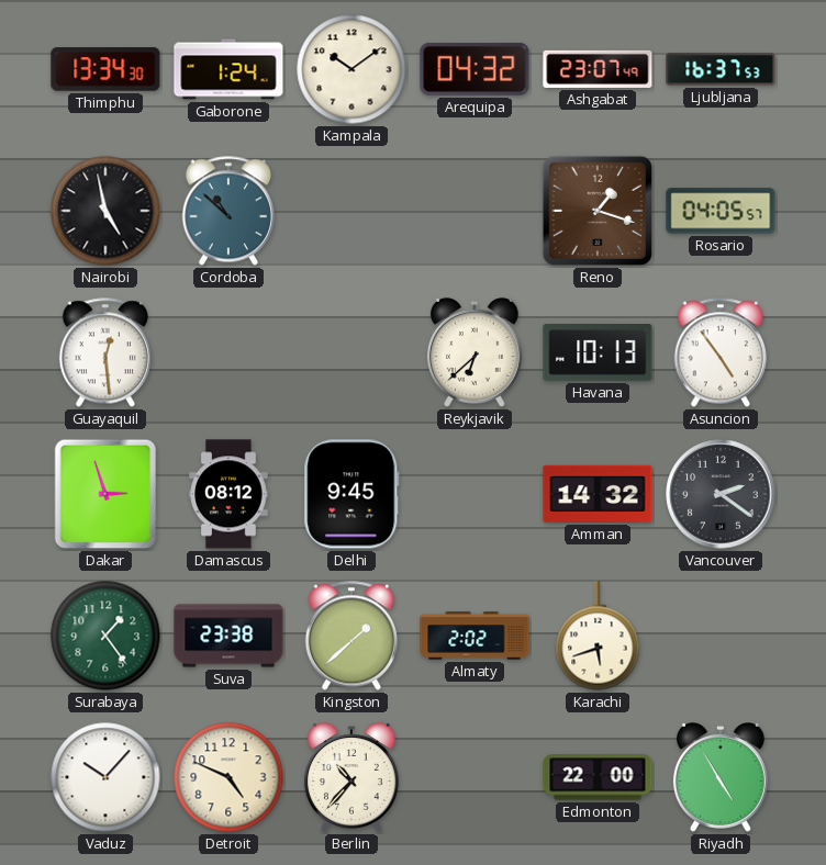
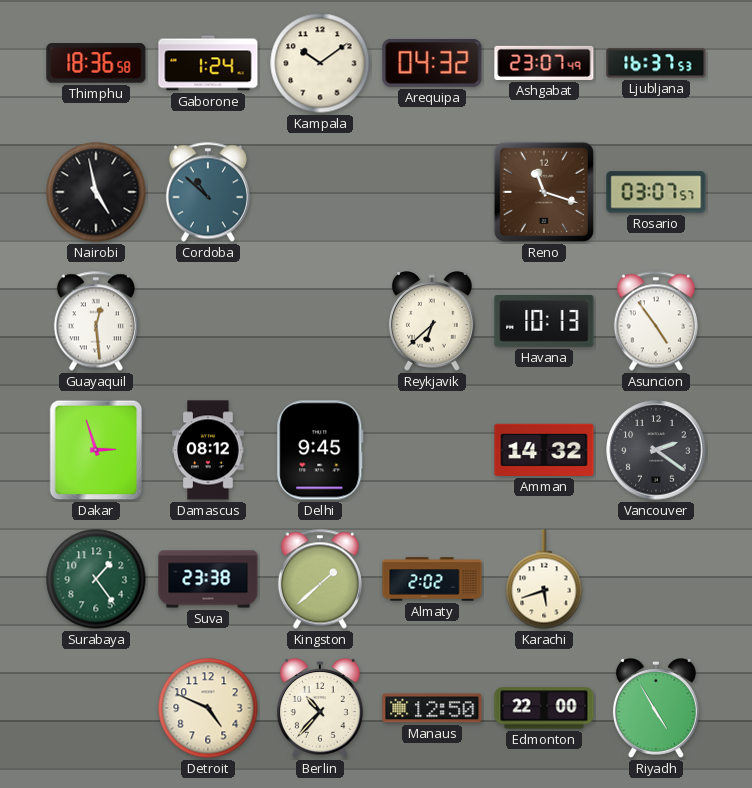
Thimphu: 13:34 -> 18:36 (96, 63)
Reno: 1:18 -> 11:18 (544, 192)
Rosario: 04:05 -> 03:07 (656, 192)
Vaduz: 10:07 -> none (105, 777)
Manaus: none -> 12:50 (432, 708)
